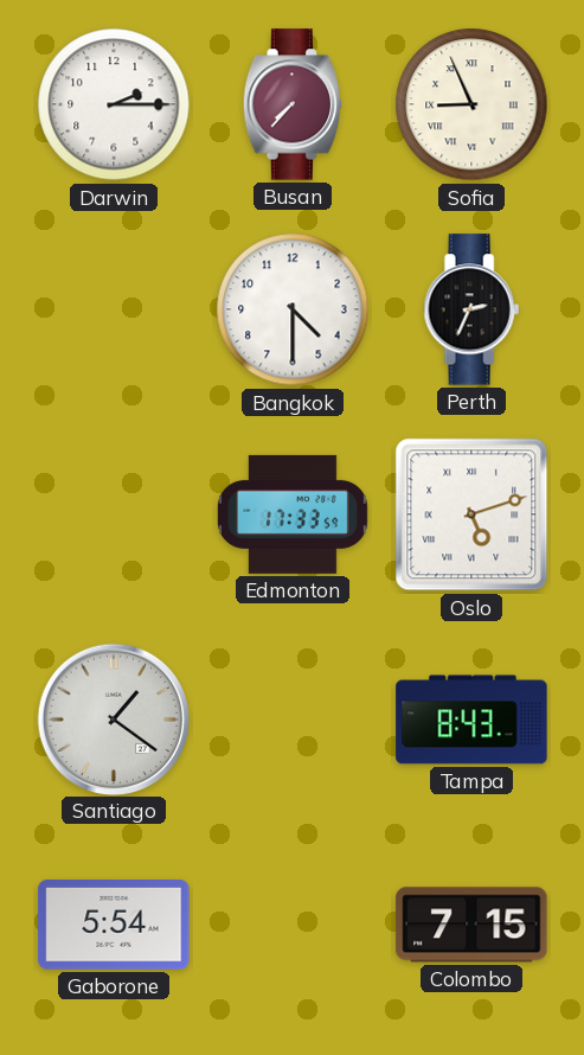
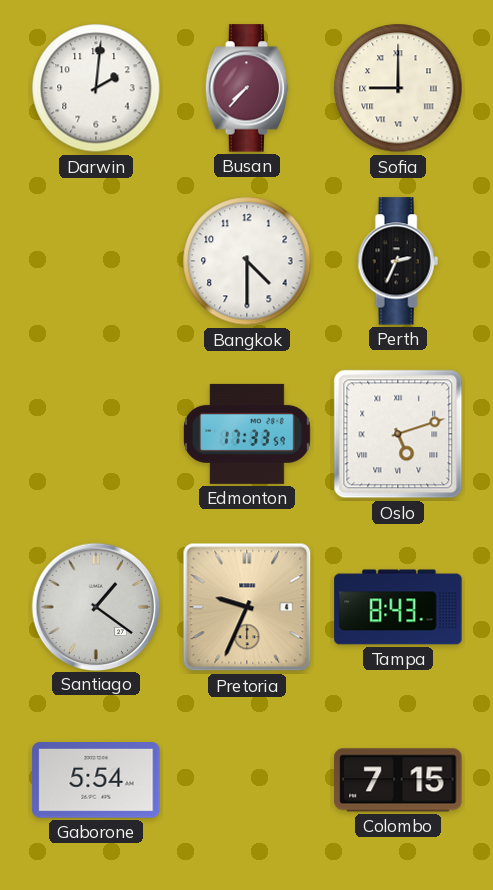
Darwin: 2:15 -> 2:01 (96, 88)
Sofia: 8:56 -> 9:00 (398, 88)
Pretoria: none -> 9:34 (247, 607)
